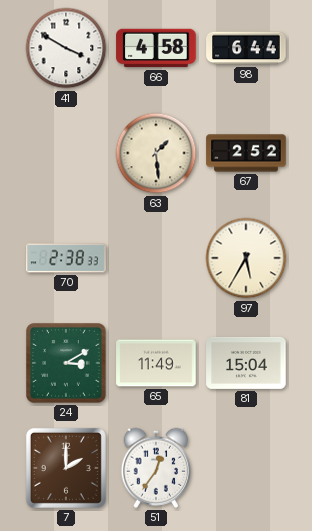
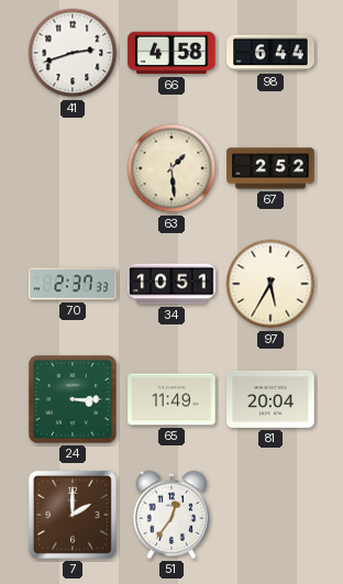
41: 3:50 -> 2:42 (73, 53)
70: 2:38 -> 2:37 (73, 284)
34: none -> 10:51 (171, 284)
24: 3:10 -> 3:15 (74, 400)
81: 15:04 -> 20:04 (270, 399)
